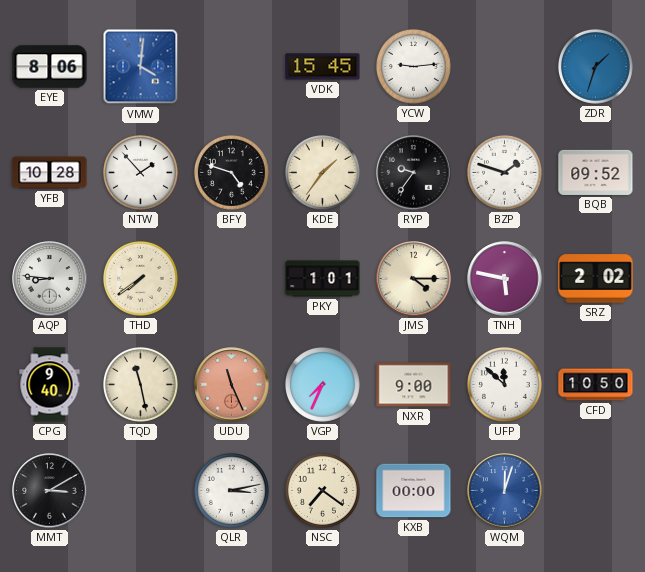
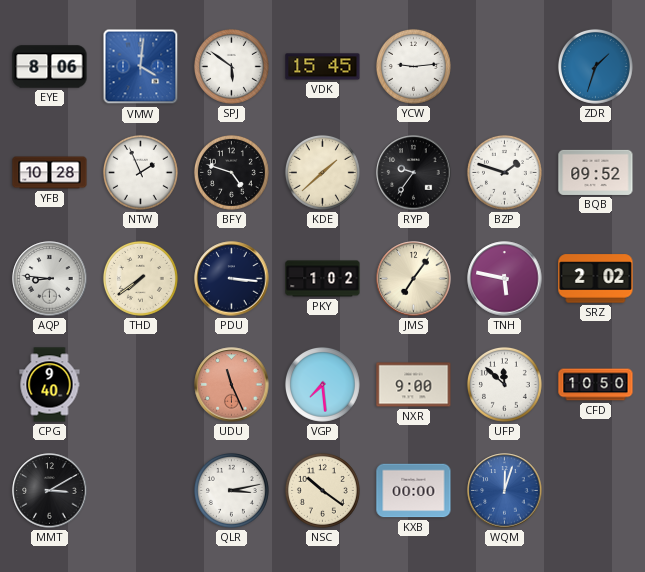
SPJ: none -> 5:51 (231, 66)
NTW: 1:53 -> 1:56 (140, 172)
KDE: 1:36 -> 1:38 (322, 172)
PDU: none -> 3:16 (232, 279)
PKY: 1:01 -> 1:02 (323, 279)
JMS: 4:15 -> 7:06 (414, 279)
TQD: 11:28 -> none (140, 384)
VGP: 7:34 -> 7:29 (322, 384)
NSC: 7:21 -> 10:21 (322, 490)
